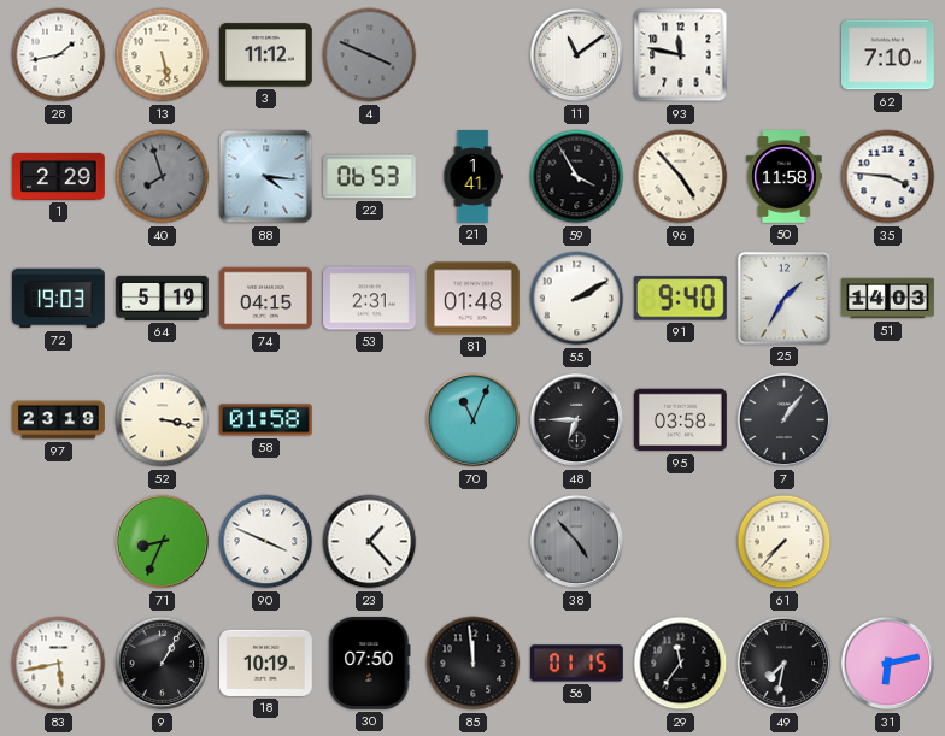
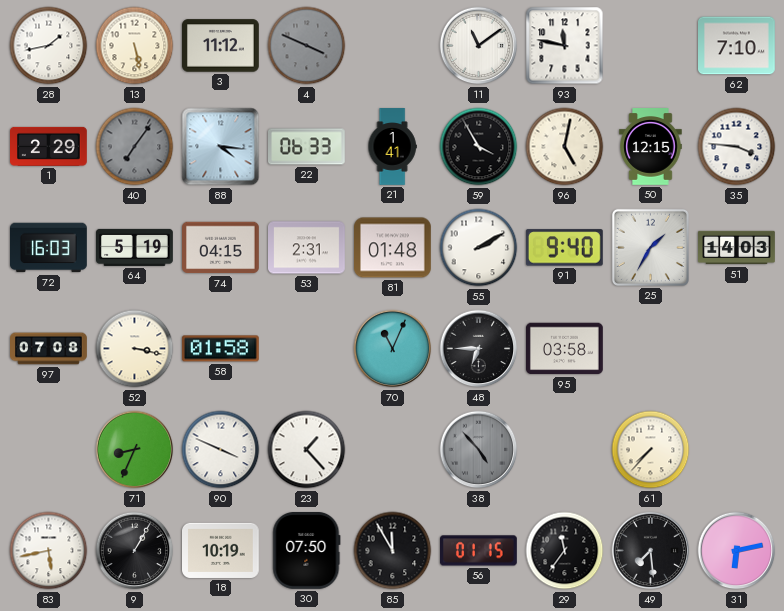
40: 7:57 -> 7:06 (135, 147)
22: 06:53 -> 06:33 (307, 147)
96: 4:53 -> 5:02 (565, 147)
50: 11:58 -> 12:15 (651, 147)
72: 19:03 -> 16:03 (49, 248)
97: 23:19 -> 07:08 (49, 349)
7: 1:06 -> none (785, 420)
85: 11:59 -> 11:55 (393, 551)
49: 7:32 -> 7:29 (651, 551)
